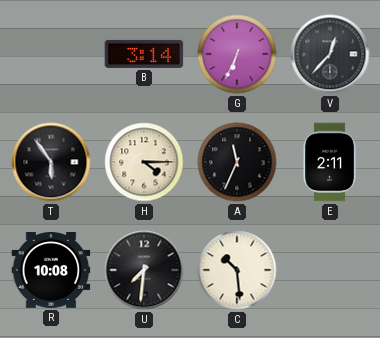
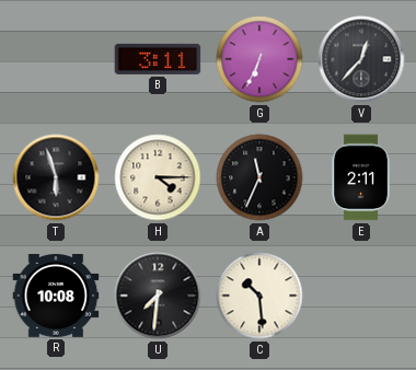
B: 3:14 -> 3:11 (158, 59)
T: 5:54 -> 5:57 (56, 177)
